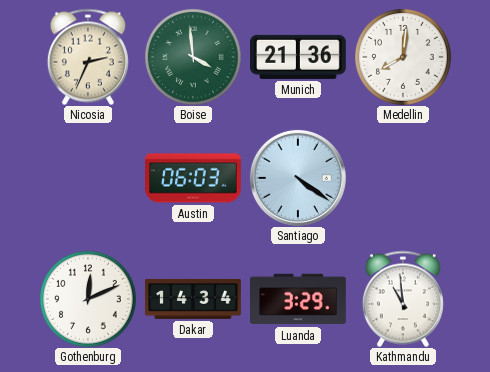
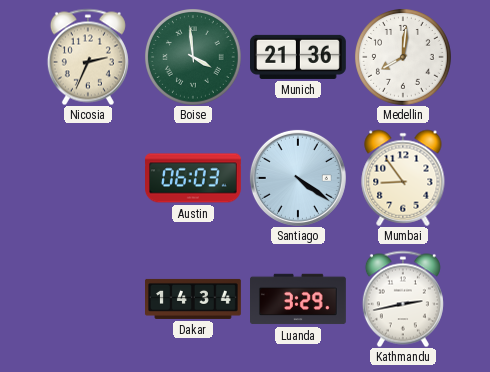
Mumbai: none -> 8:54 (403, 178)
Gothenburg: 12:11 -> none (88, 299)
Kathmandu: 10:59 -> 2:43 (403, 299)
